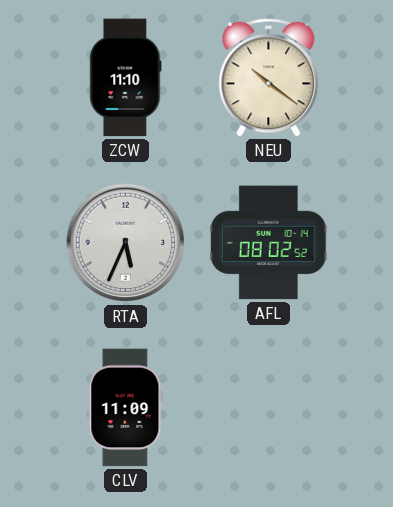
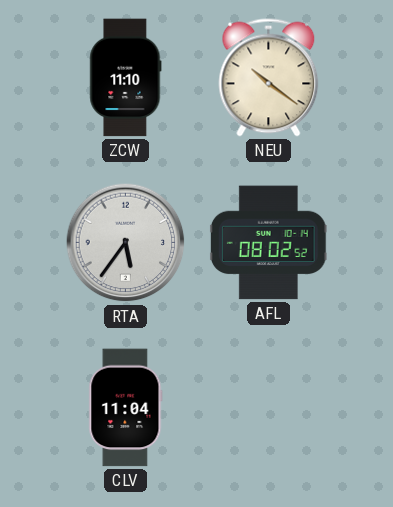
RTA: 5:34 -> 5:36 (126, 243)
CLV: 11:09 -> 11:04 (126, 408)
